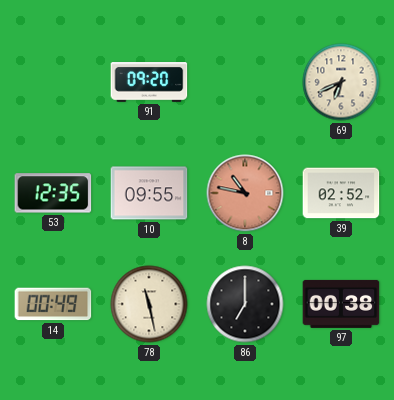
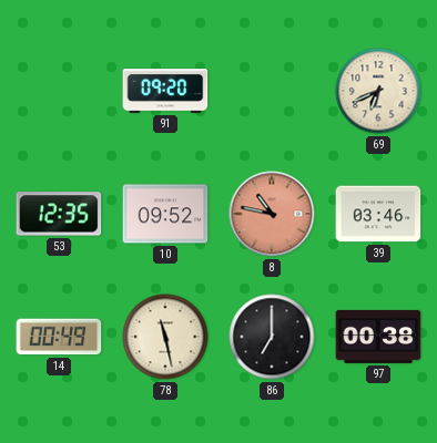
10: 09:55 -> 09:52 (165, 214)
39: 02:52 -> 03:46 (378, 214)
